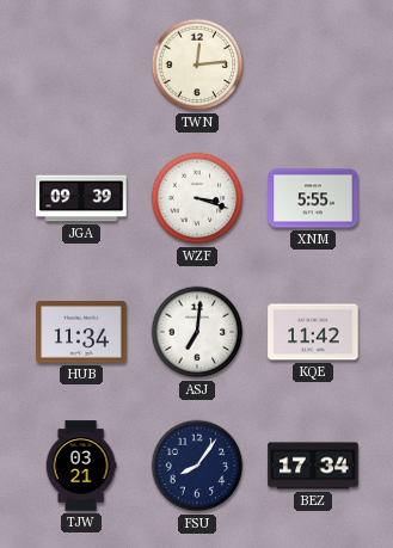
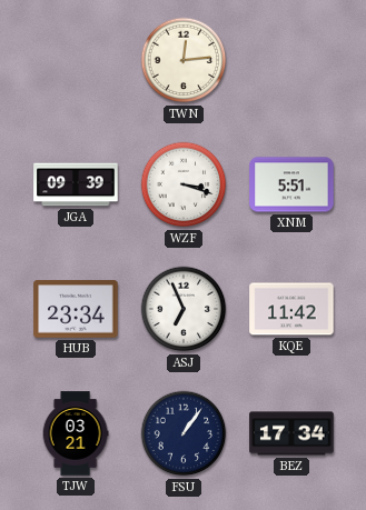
XNM: 5:55 -> 5:51 (291, 184)
HUB: 11:34 -> 23:34 (76, 309)
ASJ: 7:01 -> 6:56 (184, 309)
FSU: 8:06 -> 1:06 (184, 433)
